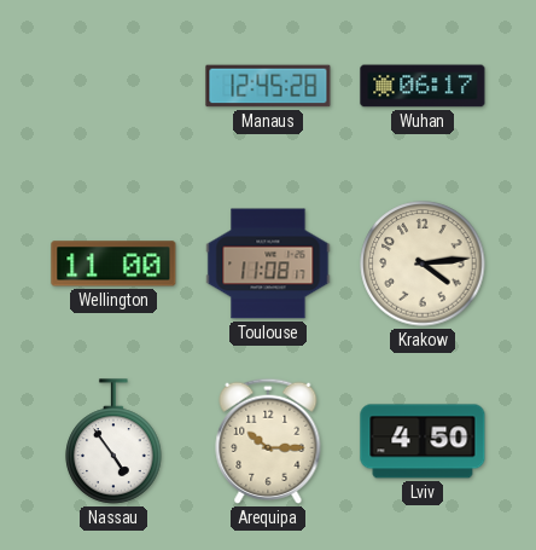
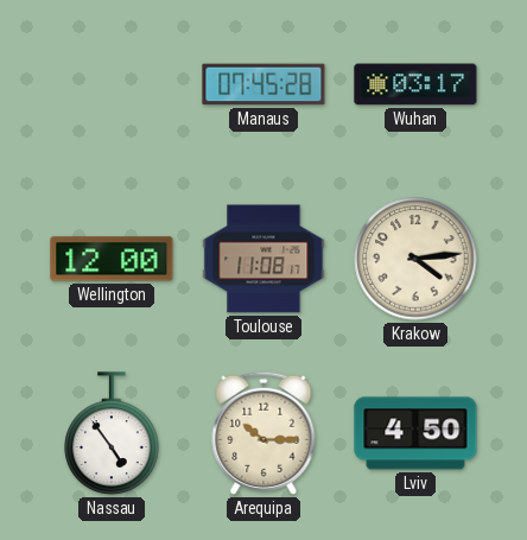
Manaus: 12:45 -> 07:45 (263, 84)
Wuhan: 06:17 -> 03:17 (415, 84)
Wellington: 11:00 -> 12:00 (112, 259)
